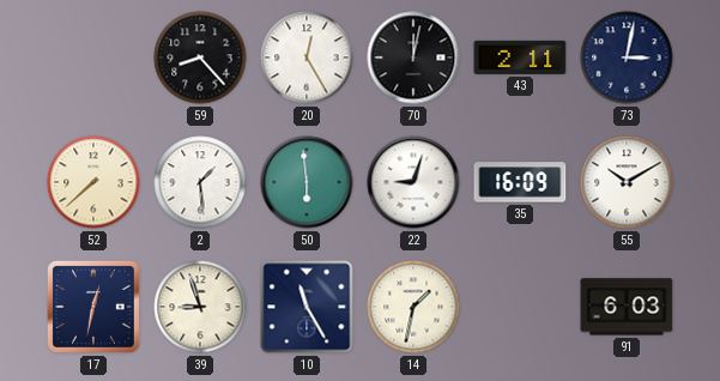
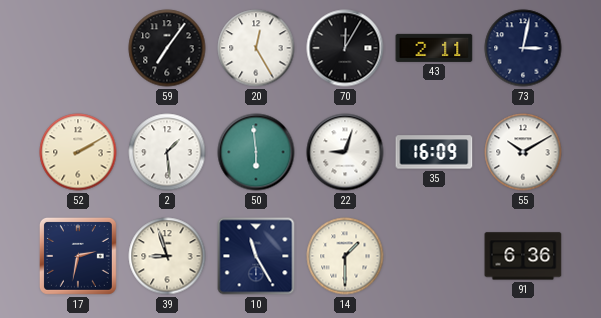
59: 8:23 -> 7:06 (167, 48)
70: 12:02 -> 12:05 (345, 48)
52: 7:38 -> 2:10 (78, 152)
17: 12:32 -> 2:32 (78, 256)
14: 1:32 -> 1:30 (345, 256)
91: 6:03 -> 6:36 (523, 256)
